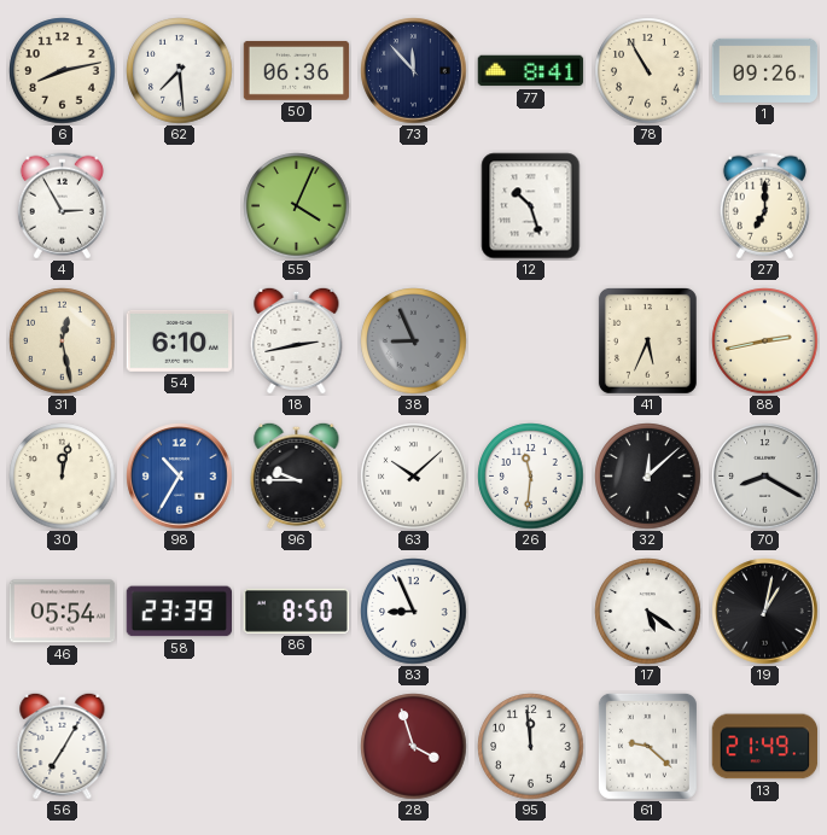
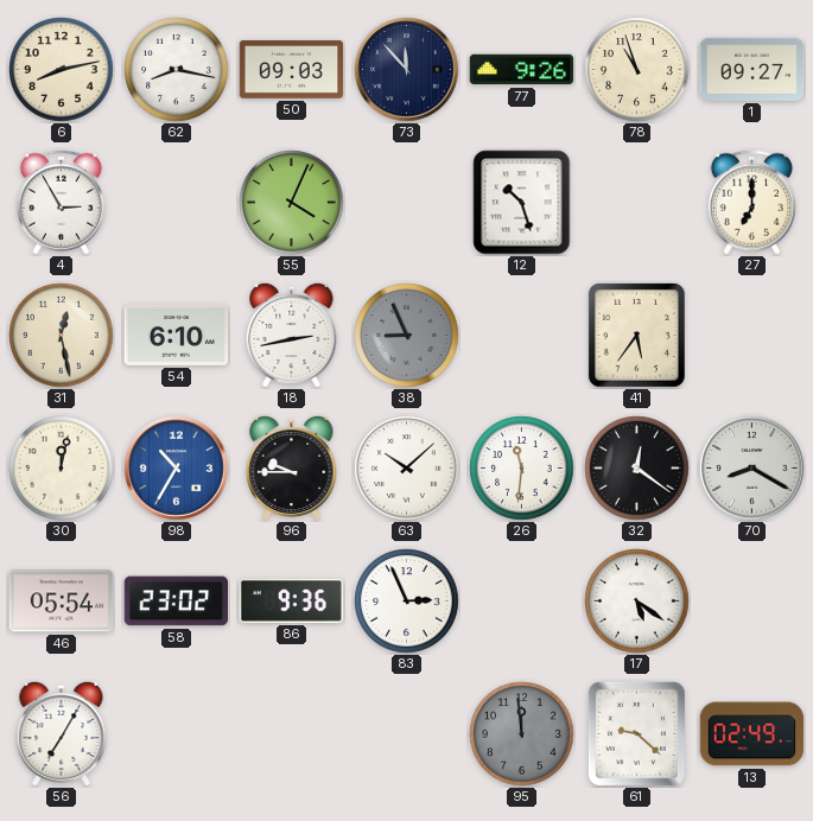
62: 7:29 -> 8:17 (177, 70)
50: 06:36 -> 09:03 (292, 70)
77: 8:41 -> 9:26 (522, 70)
78: 10:55 -> 10:57 (637, 70)
1: 09:26 -> 09:27 (752, 69)
41: 5:34 -> 5:36 (636, 335)
88: 2:43 -> none (765, 341)
32: 12:08 -> 12:21 (637, 469)
58: 23:39 -> 23:02 (176, 602)
86: 8:50 -> 9:36 (291, 600)
83: 8:56 -> 2:56 (407, 602)
19: 1:02 -> none (765, 612)
28: 3:57 -> none (414, 747)
95 dial: white -> grey (522, 734)
13: 21:49 -> 02:49 (752, 734)
